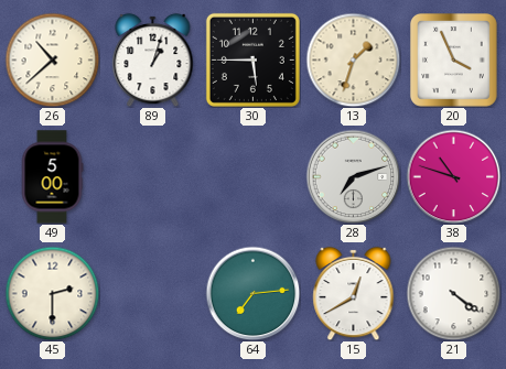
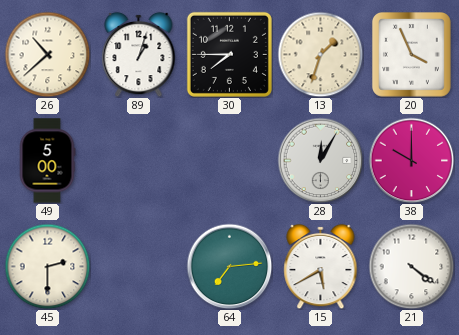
30: 5:45 -> 7:45 (229, 54)
28: 7:12 -> 12:05 (320, 160)
38: 10:48 -> 10:00 (411, 160)
15: 12:40 -> 5:40 (321, 266)
